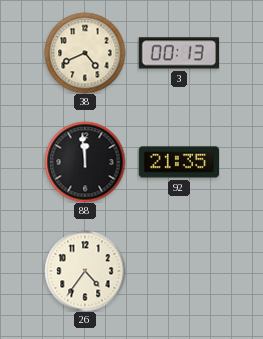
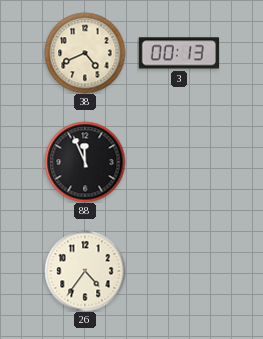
88: 11:59 -> 11:56 (85, 162)
92: 21:35 -> none (179, 162)
